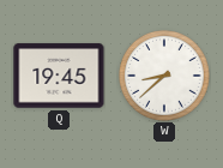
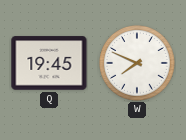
W: 8:38 -> 7:49 (138, 64)
